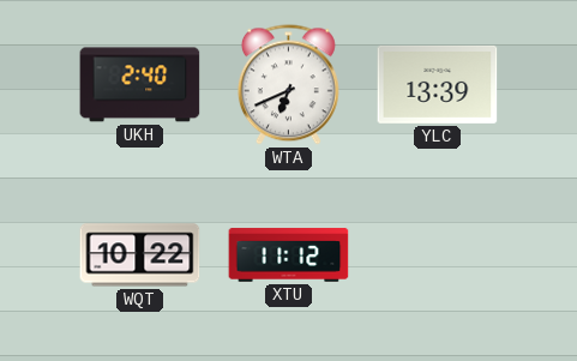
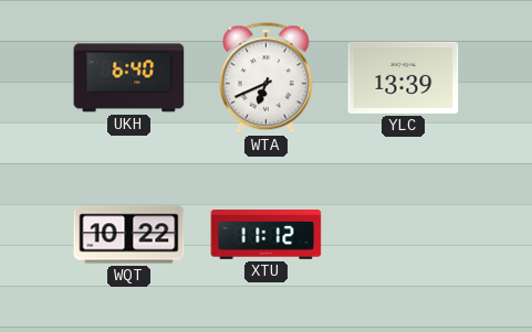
UKH: 2:40 -> 6:40 (129, 78)
